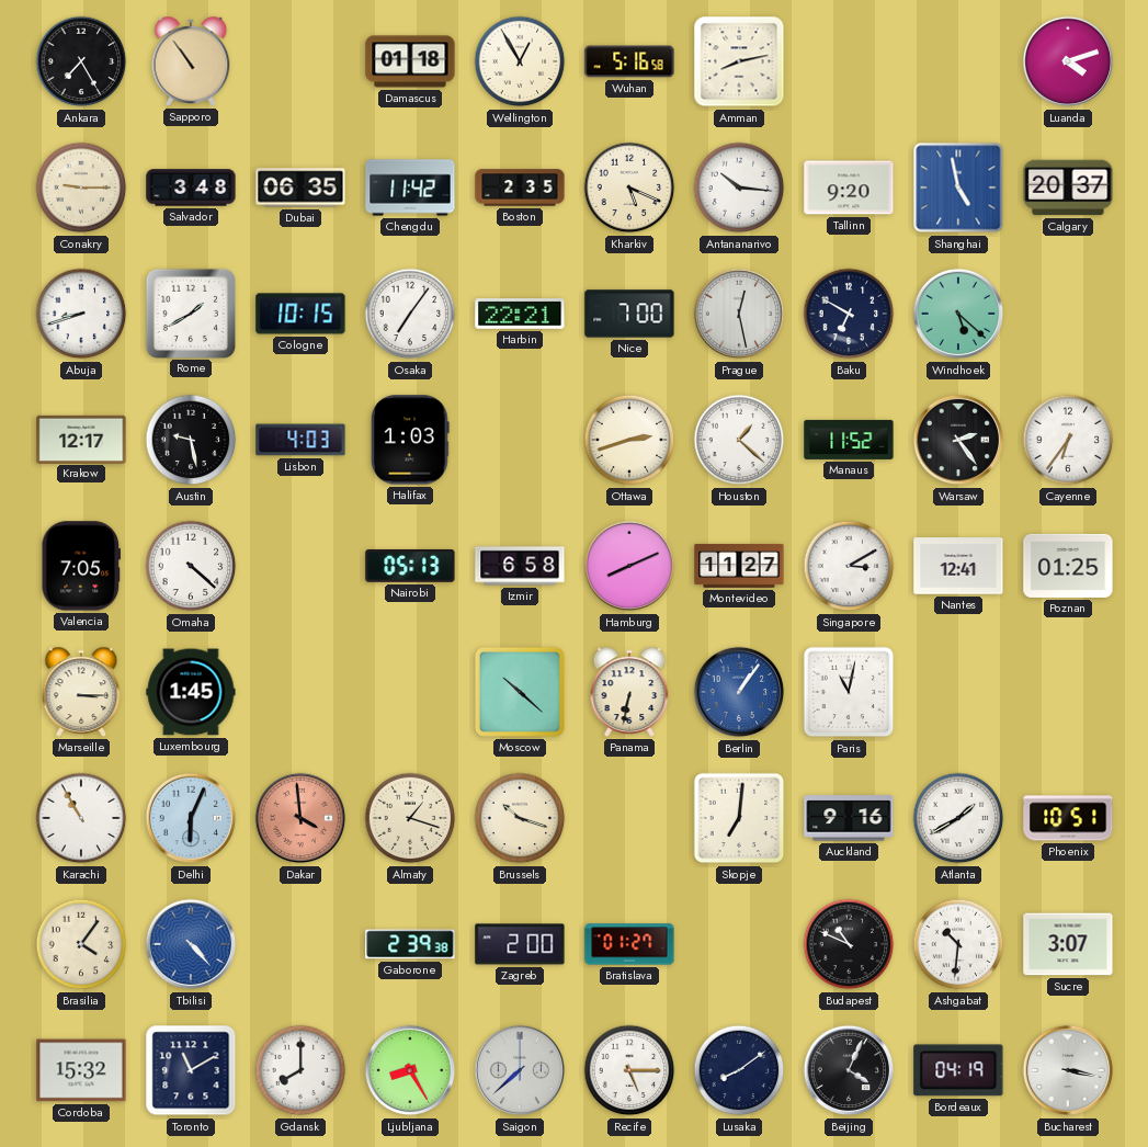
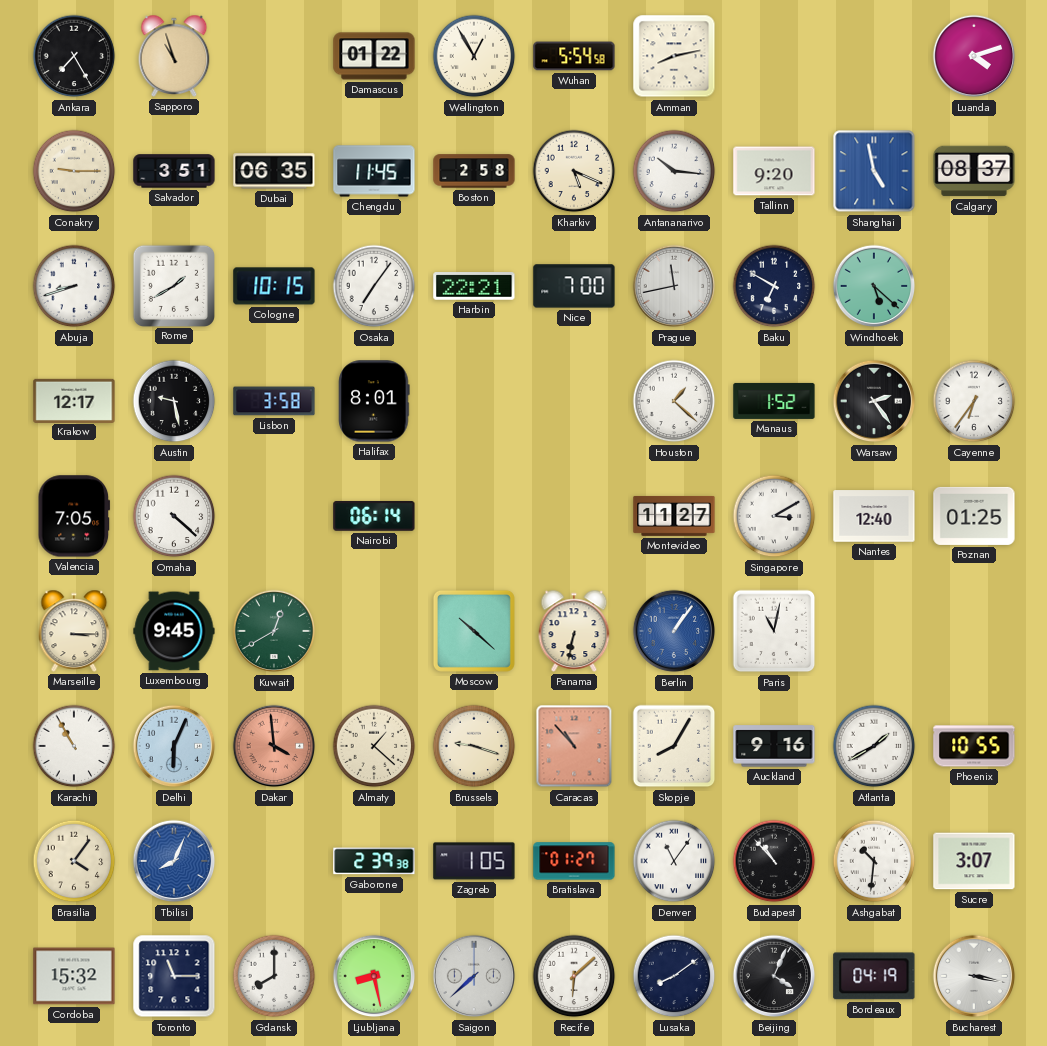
Sapporo: 10:54 -> 10:57 (174, 56)
Damascus: 01:18 -> 01:22 (374, 56)
Wuhan: 5:16 -> 5:54 (574, 56)
Salvador: 3:48 -> 3:51 (174, 171)
Chengdu: 11:42 -> 11:45 (374, 171)
Boston: 2:35 -> 2:58 (474, 171)
Calgary: 20:37 -> 08:37 (974, 171)
Prague: 12:28 -> 11:43 (674, 286)
Lisbon: 4:03 -> 3:58 (274, 401)
Halifax: 1:03 -> 8:01 (374, 401)
Ottawa: 2:42 -> none (629, 440)
Manaus: 11:52 -> 1:52 (774, 401)
Nairobi: 05:13 -> 06:14 (374, 516)
Izmir: 6:58 -> none (520, 566)
Hamburg: 8:11 -> none (629, 566)
Nantes: 12:41 -> 12:40 (874, 516)
Luxembourg: 1:45 -> 9:45 (174, 631)
Kuwait: none -> 12:40 (274, 631)
Almaty: 1:18 -> 1:22 (374, 746)
Brussels: 10:18 -> 9:18 (474, 746)
Caracas: none -> 10:53 (574, 746)
Skopje: 7:01 -> 8:05 (674, 746)
Phoenix: 10:51 -> 10:55 (974, 746)
Tbilisi: 4:23 -> 8:04 (174, 861)
Zagreb: 2:00 -> 1:05 (474, 861)
Denver: none -> 11:06 (674, 861)
Budapest: 10:49 -> 10:53 (774, 861)
Toronto: 11:10 -> 11:15 (174, 976)
Ljubljana: 8:25 -> 8:28 (374, 976)
Recife: 5:15 -> 6:08 (574, 976)
